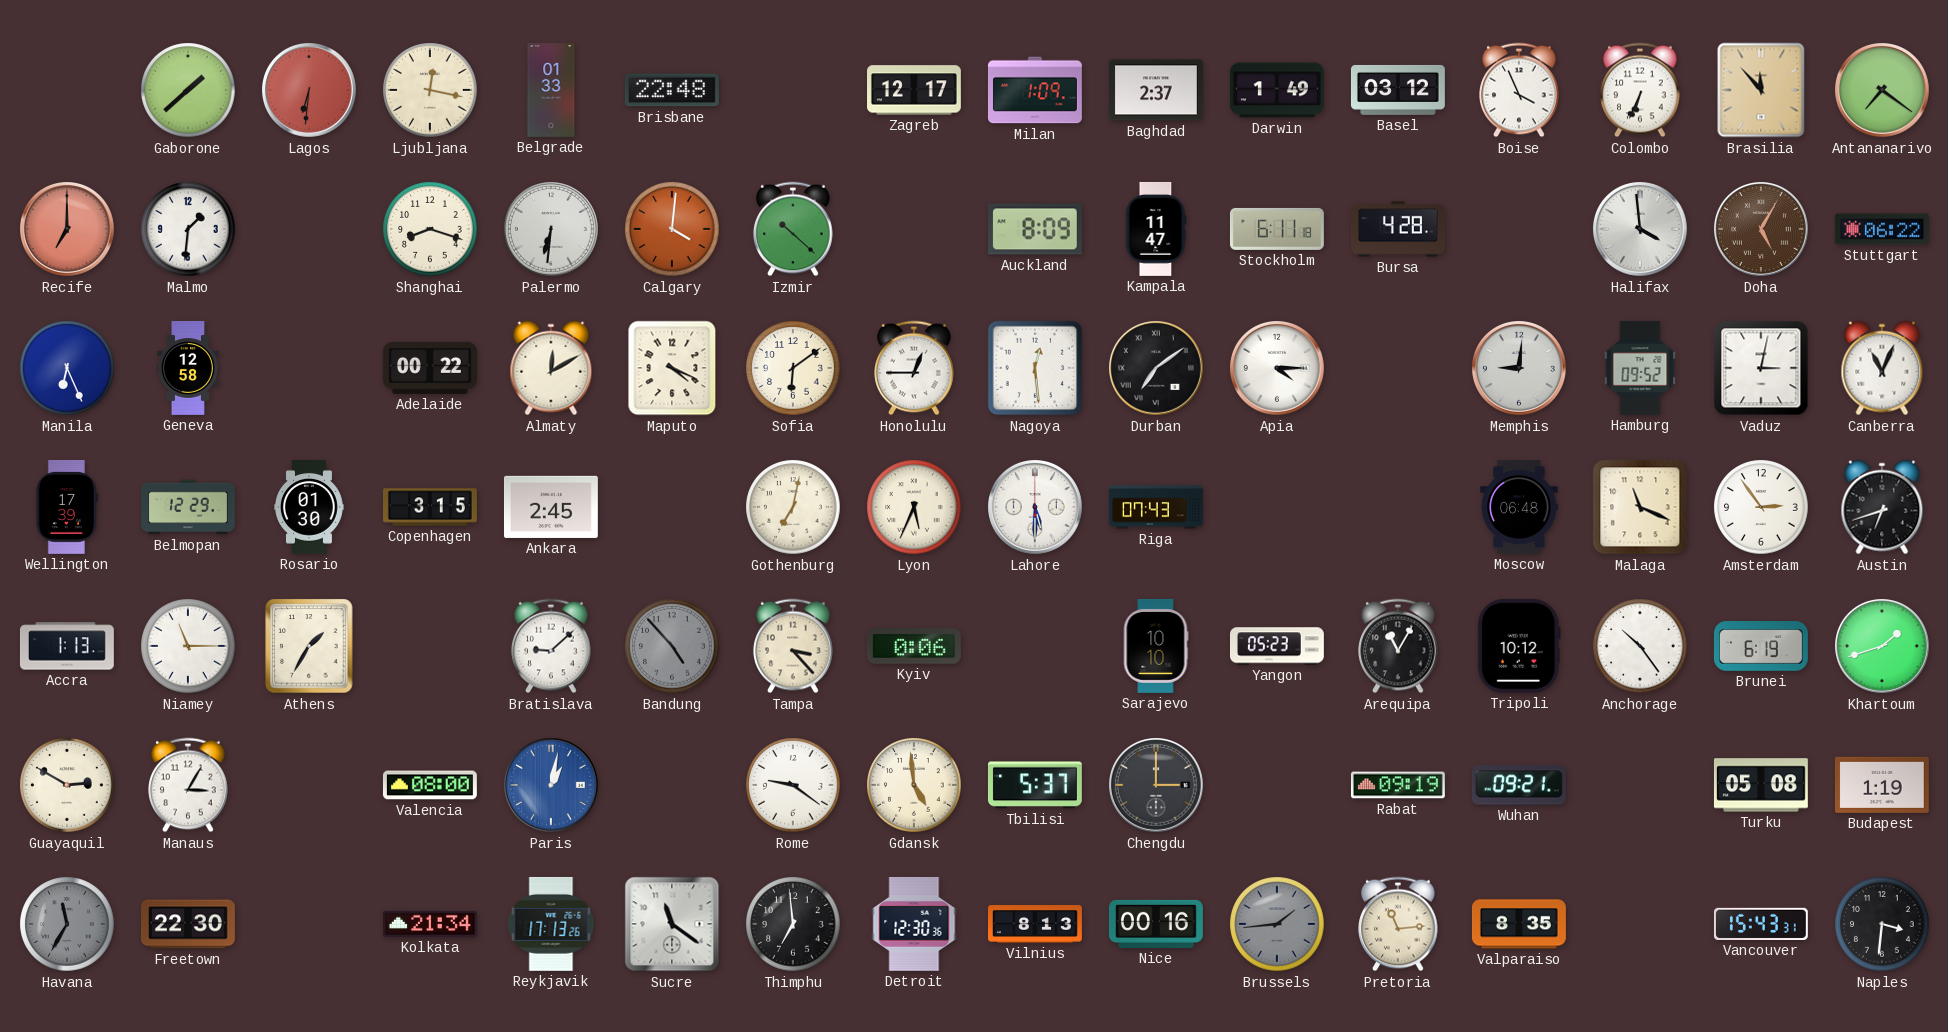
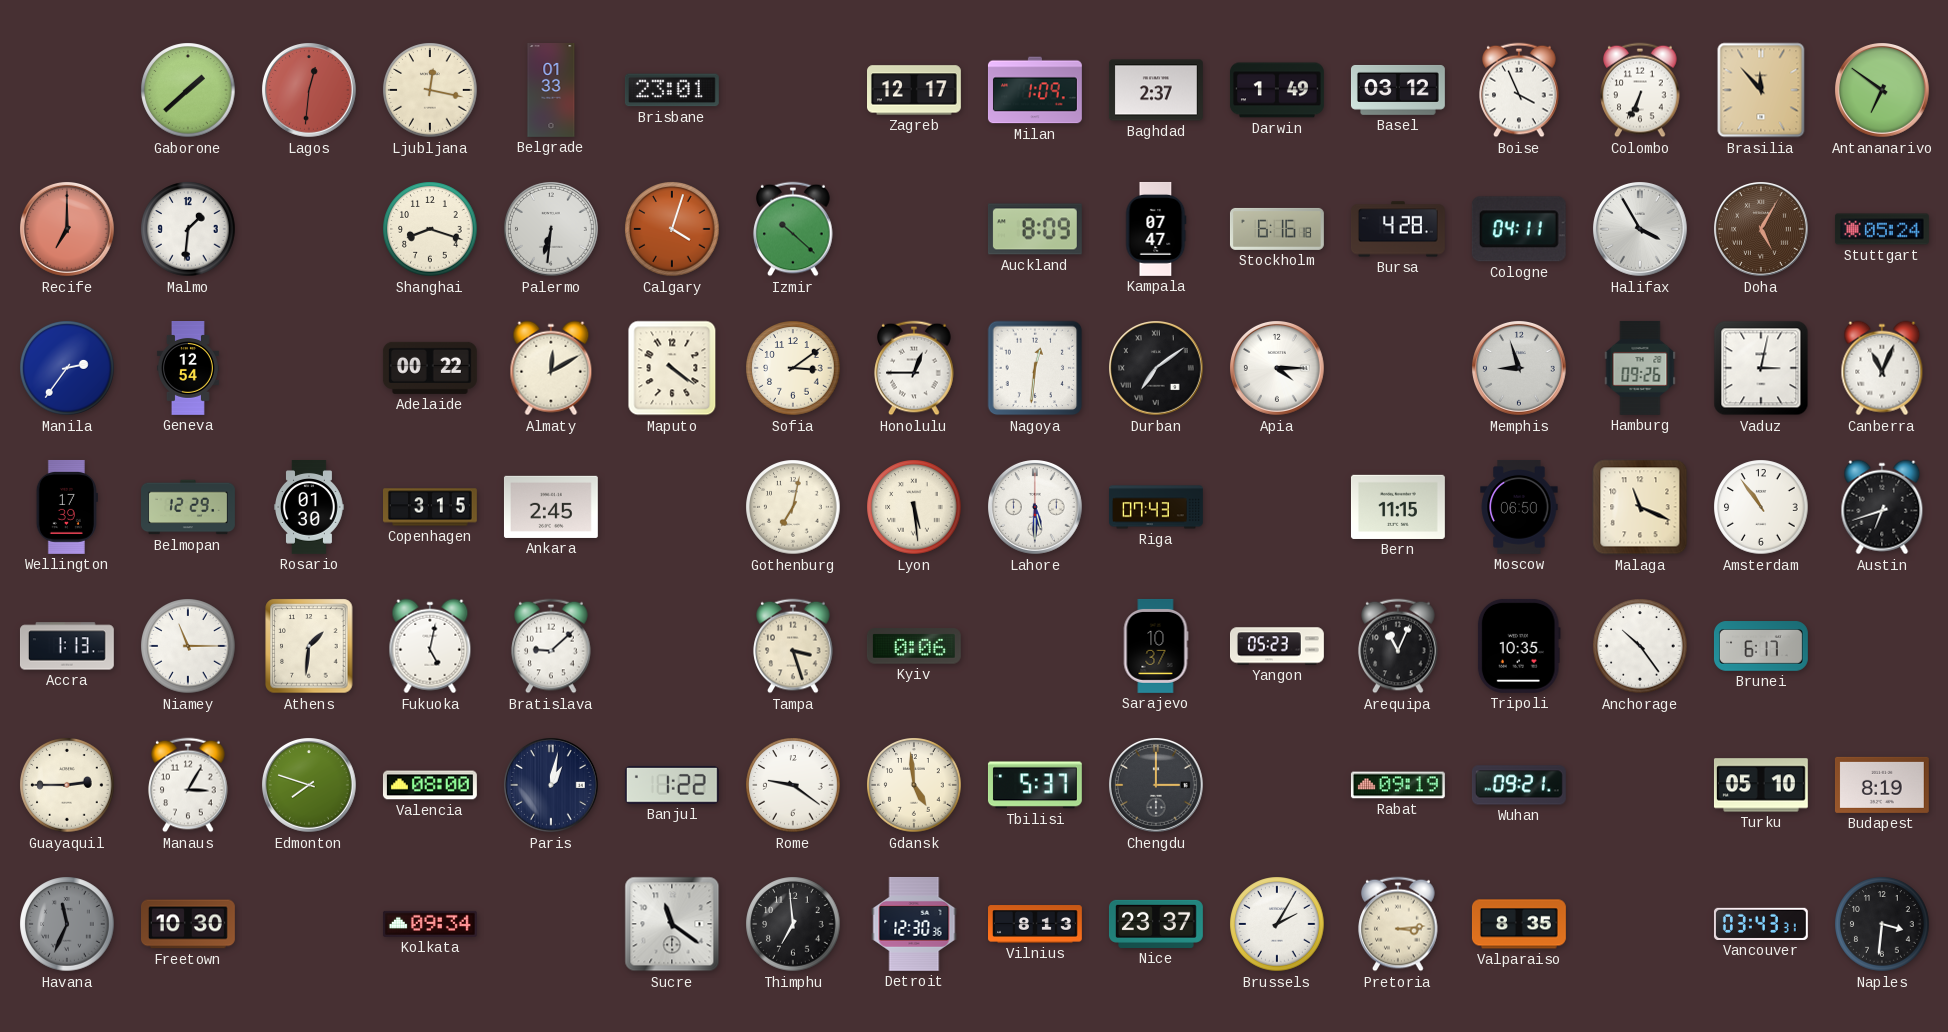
Lagos: 6:31 -> 12:31 (310, 91)
Brisbane: 22:48 -> 23:01 (672, 90)
Antananarivo: 7:21 -> 6:51 (1883, 91)
Calgary: 4:01 -> 4:03 (672, 229)
Kampala: 11:47 -> 07:47 (1156, 229)
Stockholm: 6:11 -> 6:16 (1277, 229)
Cologne: none -> 04:11 (1519, 229)
Halifax: 3:59 -> 3:55 (1641, 230)
Stuttgart: 06:22 -> 05:24 (1882, 229)
Manila: 6:26 -> 2:36 (67, 368)
Geneva: 12:58 -> 12:54 (188, 369)
Maputo: 4:19 -> 4:21 (672, 368)
Sofia: 6:09 -> 3:09 (793, 368)
Nagoya: 12:29 -> 12:31 (1035, 368)
Memphis: 9:01 -> 8:57 (1520, 369)
Hamburg: 09:52 -> 09:26 (1640, 368)
Lyon: 5:34 -> 5:29 (914, 507)
Bern: none -> 11:15 (1398, 507)
Moscow: 06:48 -> 06:50 (1519, 507)
Amsterdam: 2:54 -> 10:54 (1761, 507)
Athens: 1:35 -> 1:31 (309, 646)
Fukuoka: none -> 5:02 (430, 646)
Bandung: 4:53 -> none (672, 646)
Tampa: 3:23 -> 3:27 (793, 646)
Sarajevo: 10:10 -> 10:37 (1156, 646)
Arequipa: 11:05 -> 11:04 (1398, 646)
Tripoli: 10:12 -> 10:35 (1519, 646)
Brunei: 6:19 -> 6:17 (1761, 646)
Khartoum: 1:42 -> none (1883, 647)
Guayaquil: 2:50 -> 2:45 (67, 785)
Edmonton: none -> 7:48 (310, 786)
Paris dial: blue -> navy (552, 786)
Banjul: none -> 1:22 (672, 785)
Turku: 05:08 -> 05:10 (1761, 785)
Budapest: 1:19 -> 8:19 (1882, 785)
Havana: 11:35 -> 11:34 (67, 924)
Freetown: 22:30 -> 10:30 (189, 924)
Kolkata: 21:34 -> 09:34 (430, 924)
Reykjavik: 17:13 -> none (551, 924)
Nice: 00:16 -> 23:37 (1156, 924)
Brussels: 1:44 -> 2:05 (1277, 924)
Brussels dial: grey -> white (1277, 924)
Pretoria: 11:14 -> 3:14 (1398, 924)
Vancouver: 15:43 -> 03:43 (1761, 924)
